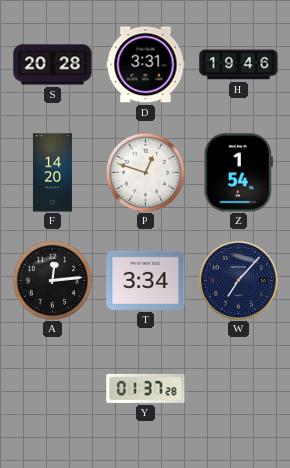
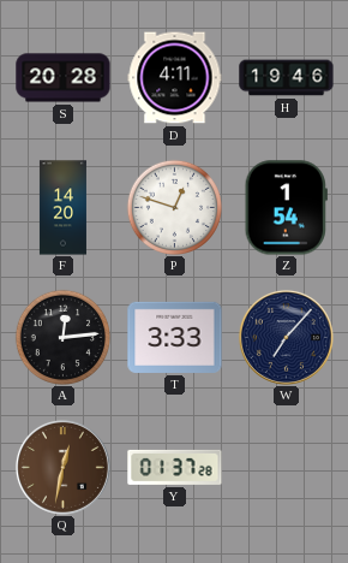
D: 3:31 -> 4:11 (175, 78)
T: 3:34 -> 3:33 (175, 337)
Q: none -> 12:32 (62, 467)
